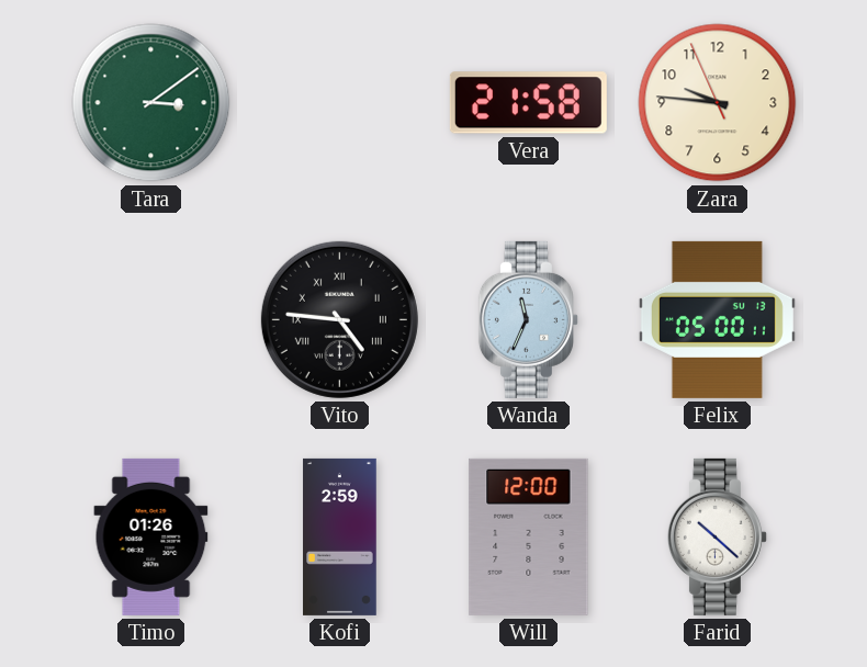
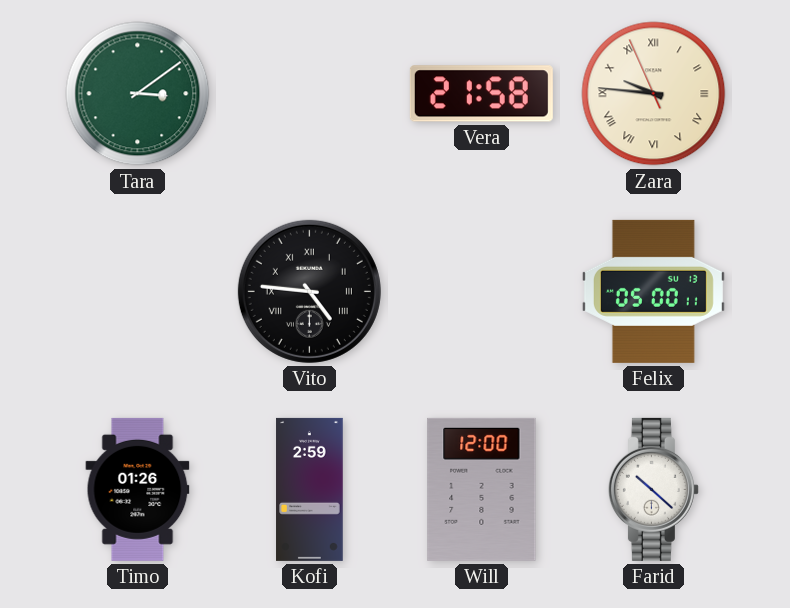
Zara numerals: Arabic -> Roman (654, 94)
Wanda: 11:34 -> none (528, 319)
